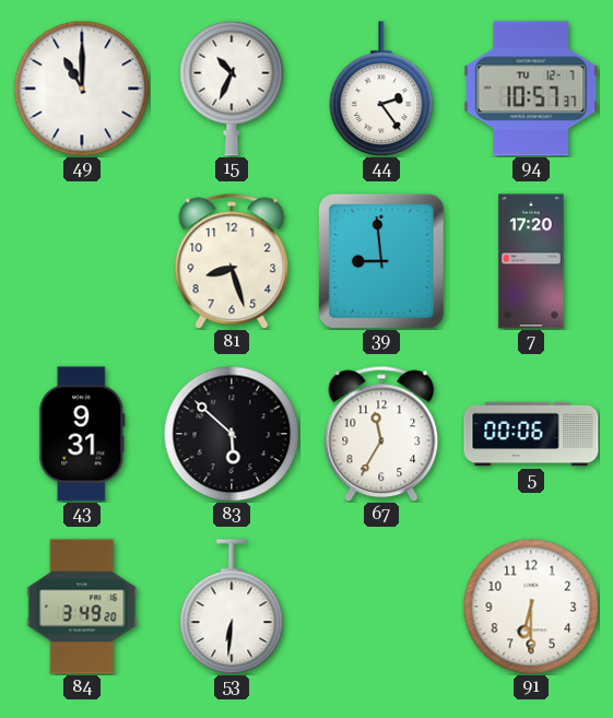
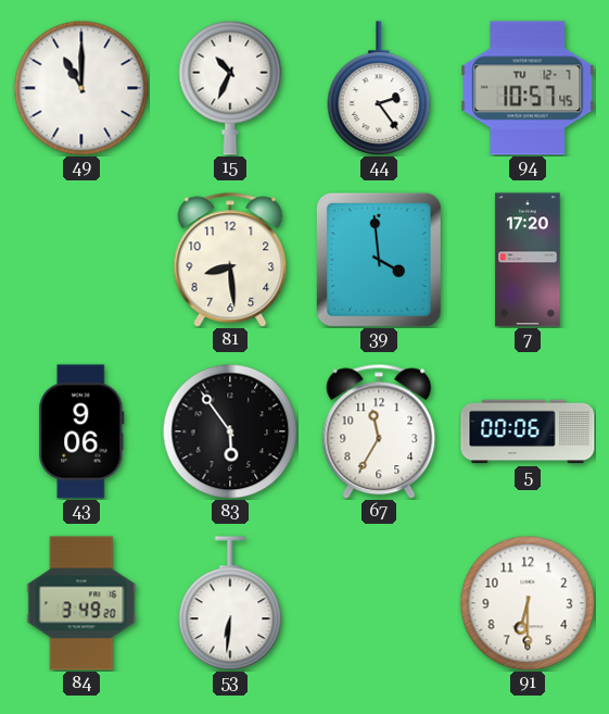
94: 10:57:37 -> 10:57:45 (528, 88)
81: 8:27 -> 8:29 (230, 260)
39: 8:59 -> 3:59 (379, 260)
43: 9:31 -> 9:06 (81, 431)
83: 5:52 -> 5:54 (230, 431)
